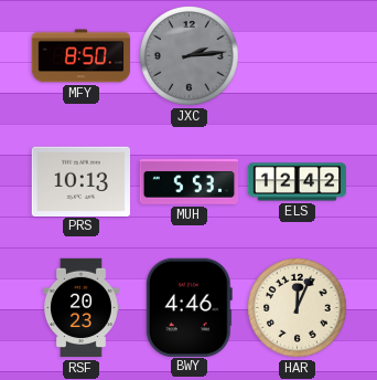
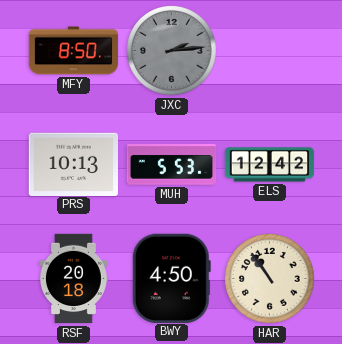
RSF: 20:23 -> 20:18 (74, 279)
BWY: 4:46 -> 4:50 (171, 278)
HAR: 12:04 -> 10:54 (270, 279)
